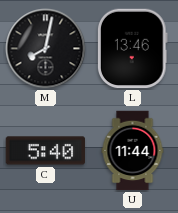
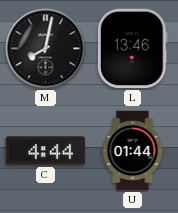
C: 5:40 -> 4:44 (46, 151)
U: 11:44 -> 01:44 (133, 151)
